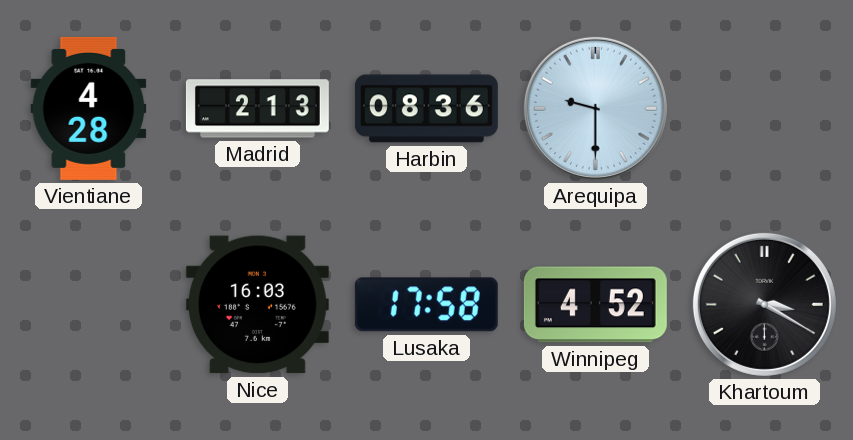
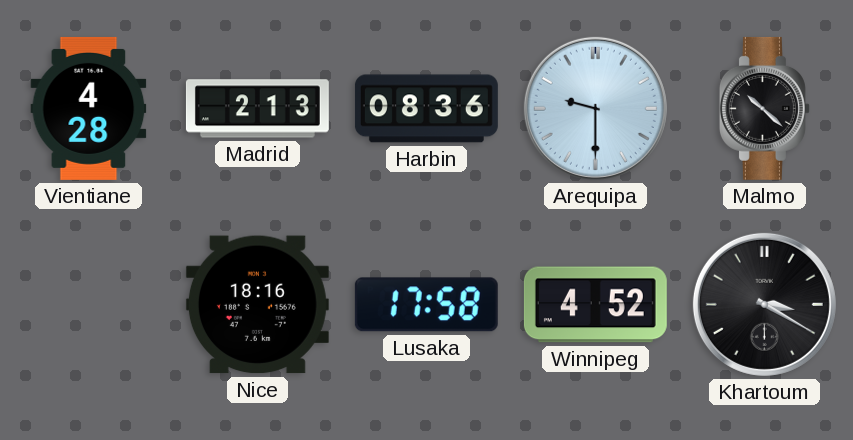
Malmo: none -> 10:22 (764, 108)
Nice: 16:03 -> 18:16 (257, 305)
